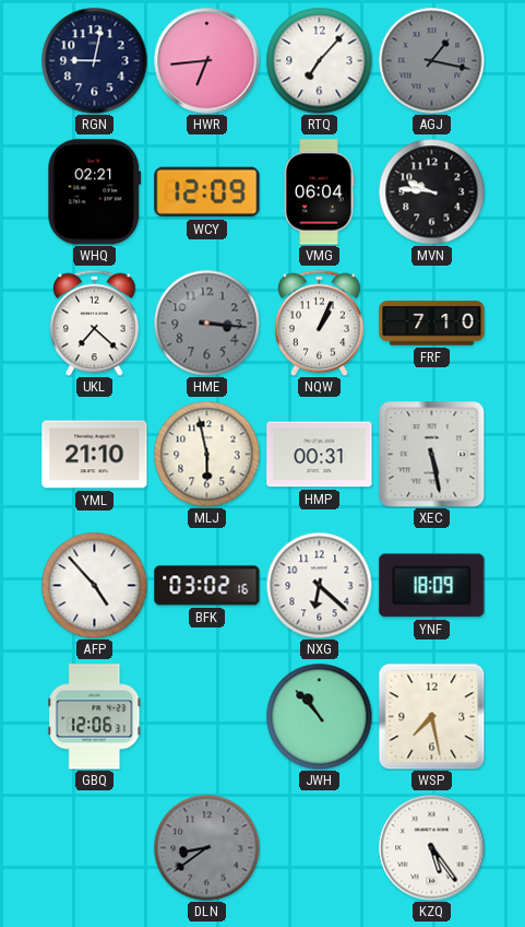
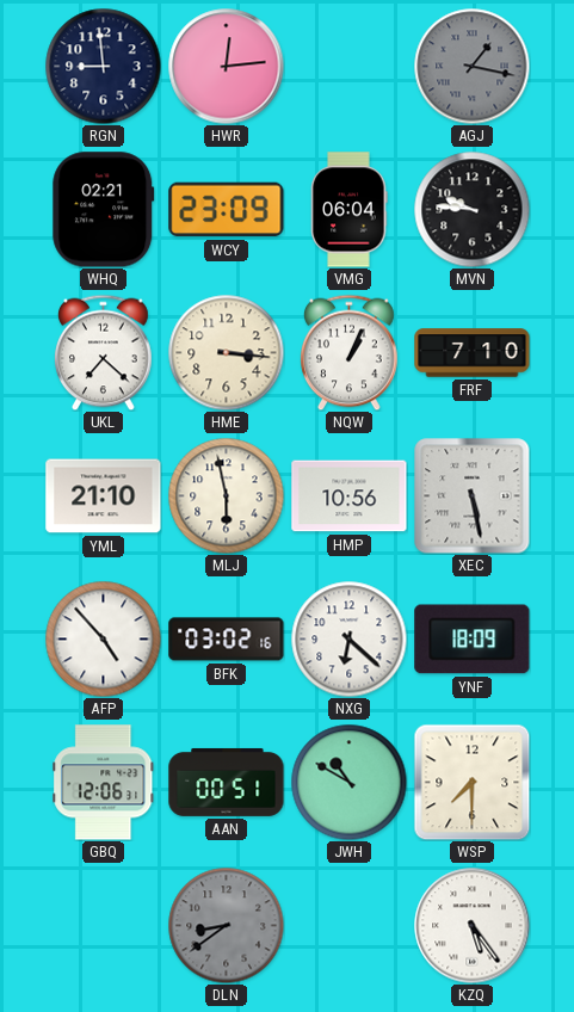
RGN: 9:02 -> 8:59 (103, 66)
HWR: 6:44 -> 12:14 (227, 67)
RTQ: 7:07 -> none (319, 60)
WCY: 12:09 -> 23:09 (227, 210)
HME dial: grey -> cream (226, 352)
HMP: 00:31 -> 10:56 (350, 496)
AAN: none -> 00:51 (227, 782)
JWH: 10:53 -> 10:50 (348, 782)
WSP: 7:28 -> 7:30 (471, 782)
